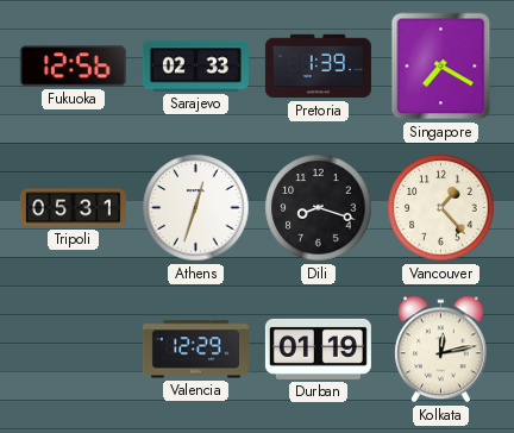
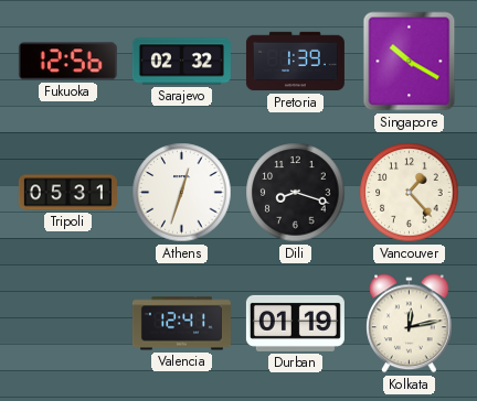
Sarajevo: 02:33 -> 02:32 (181, 62)
Singapore: 7:20 -> 10:20 (410, 62)
Valencia: 12:29 -> 12:41 (181, 324)
